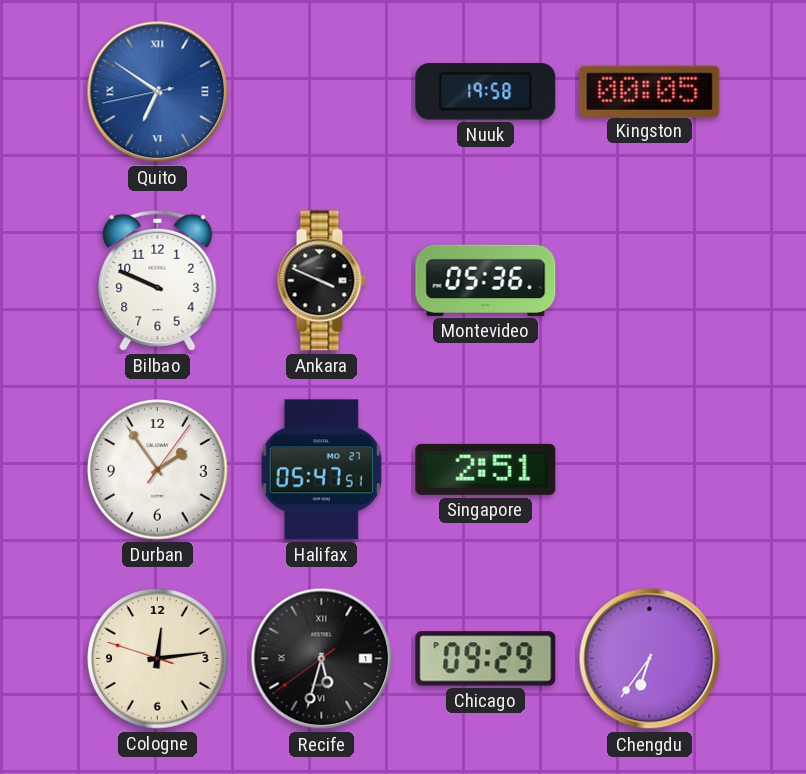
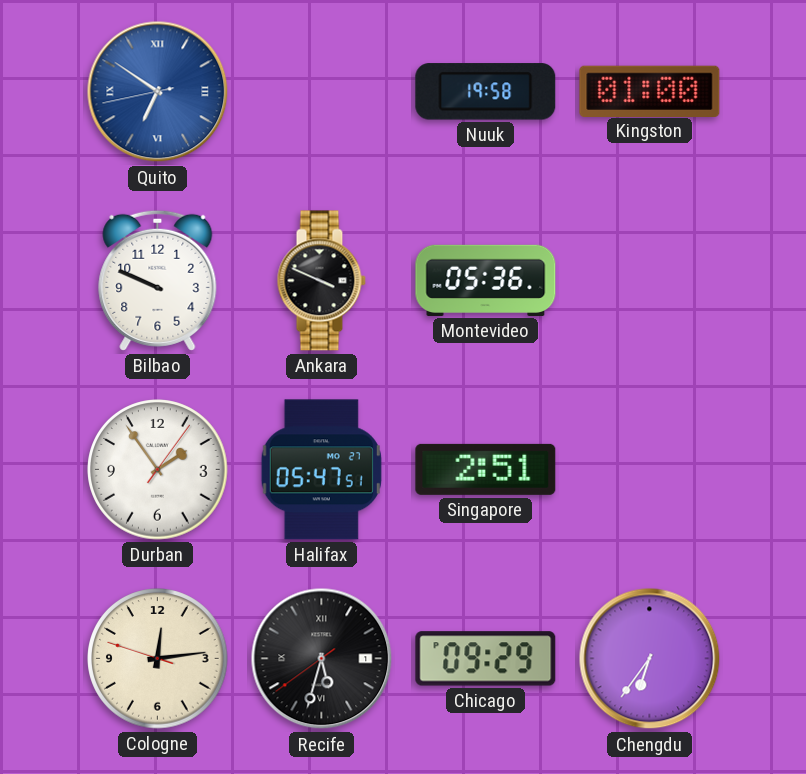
Kingston: 00:05 -> 01:00 (650, 91)
